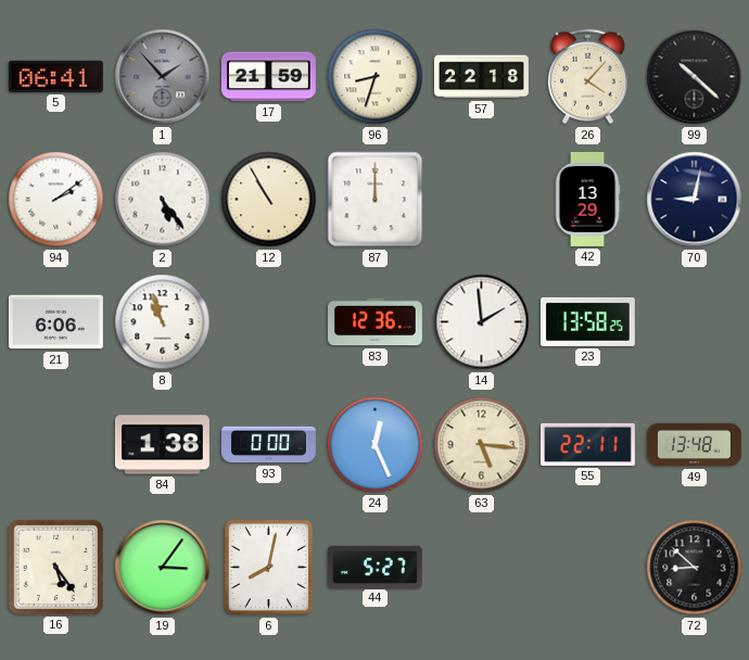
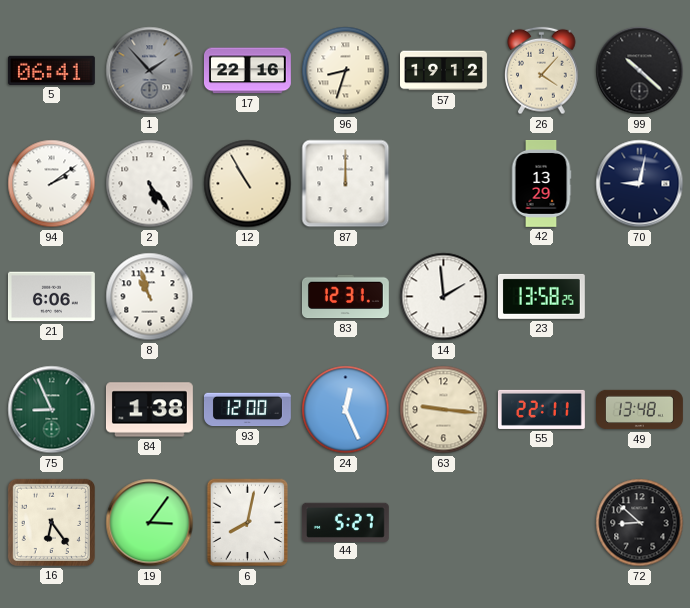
17: 21:59 -> 22:16 (247, 71)
57: 22:18 -> 19:12 (444, 71)
83: 12:36 -> 12:31 (345, 297)
75: none -> 8:56 (52, 410)
93: 0:00 -> 12:00 (247, 410)
63: 5:16 -> 9:16 (444, 410)
16: 5:24 -> 6:24 (51, 522)
